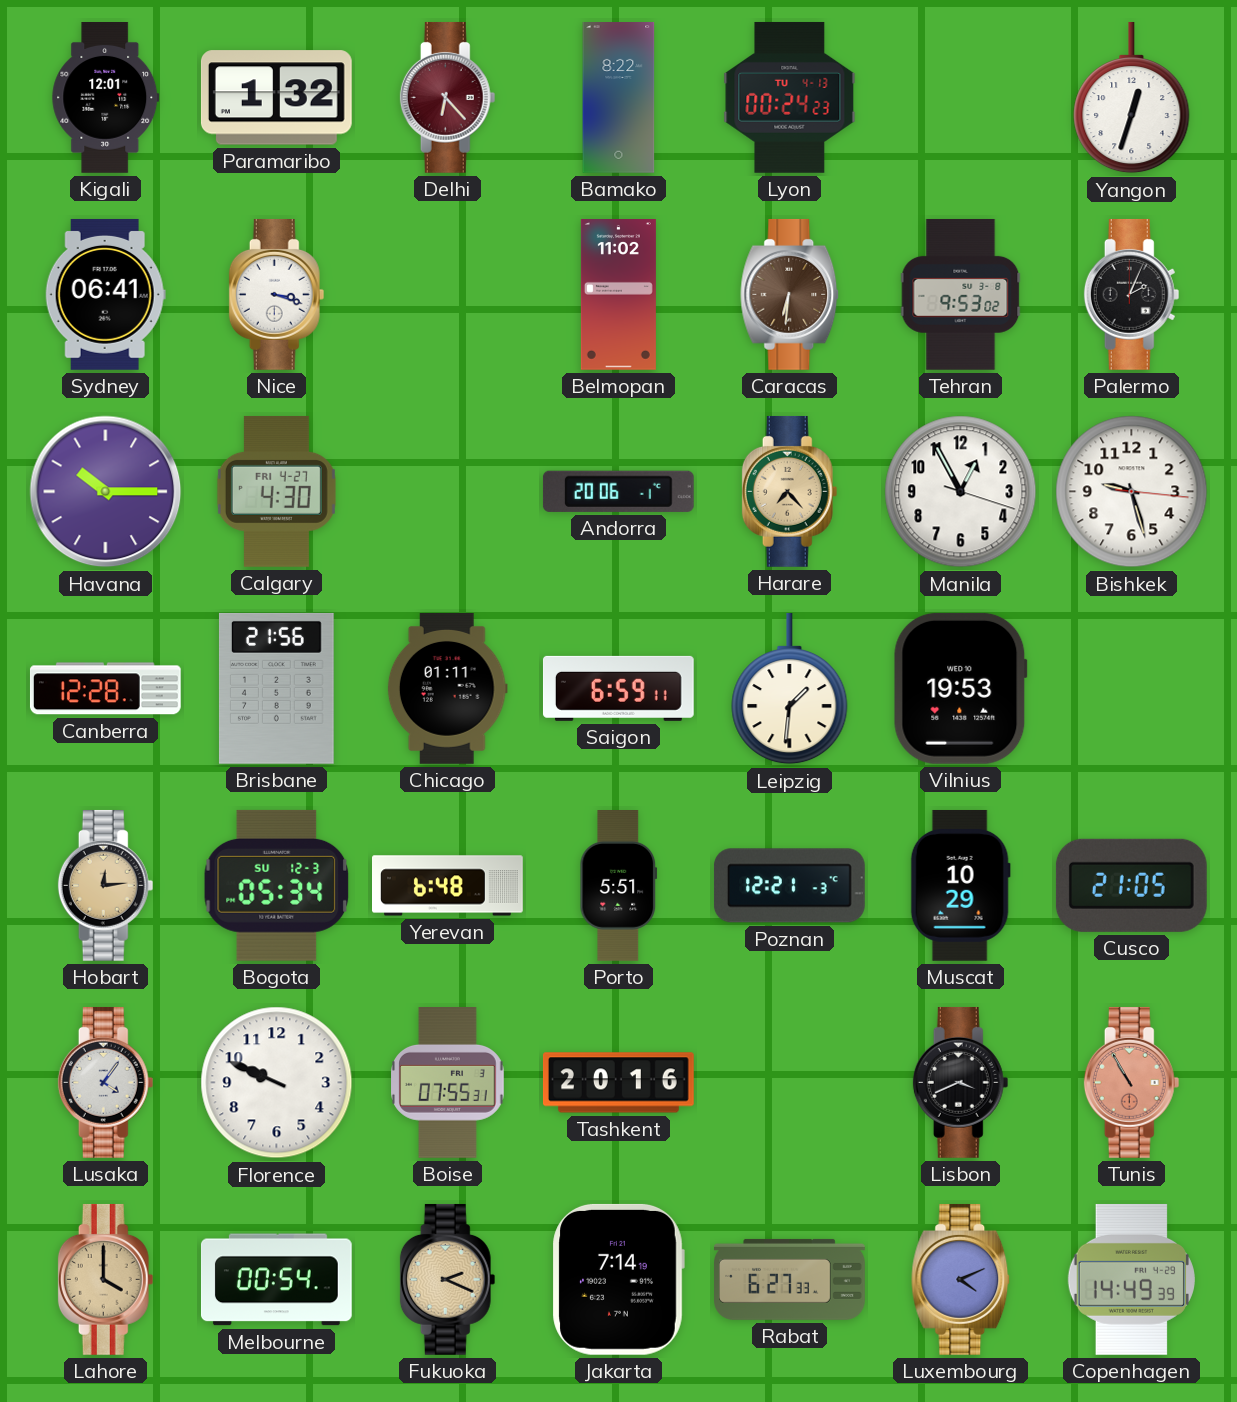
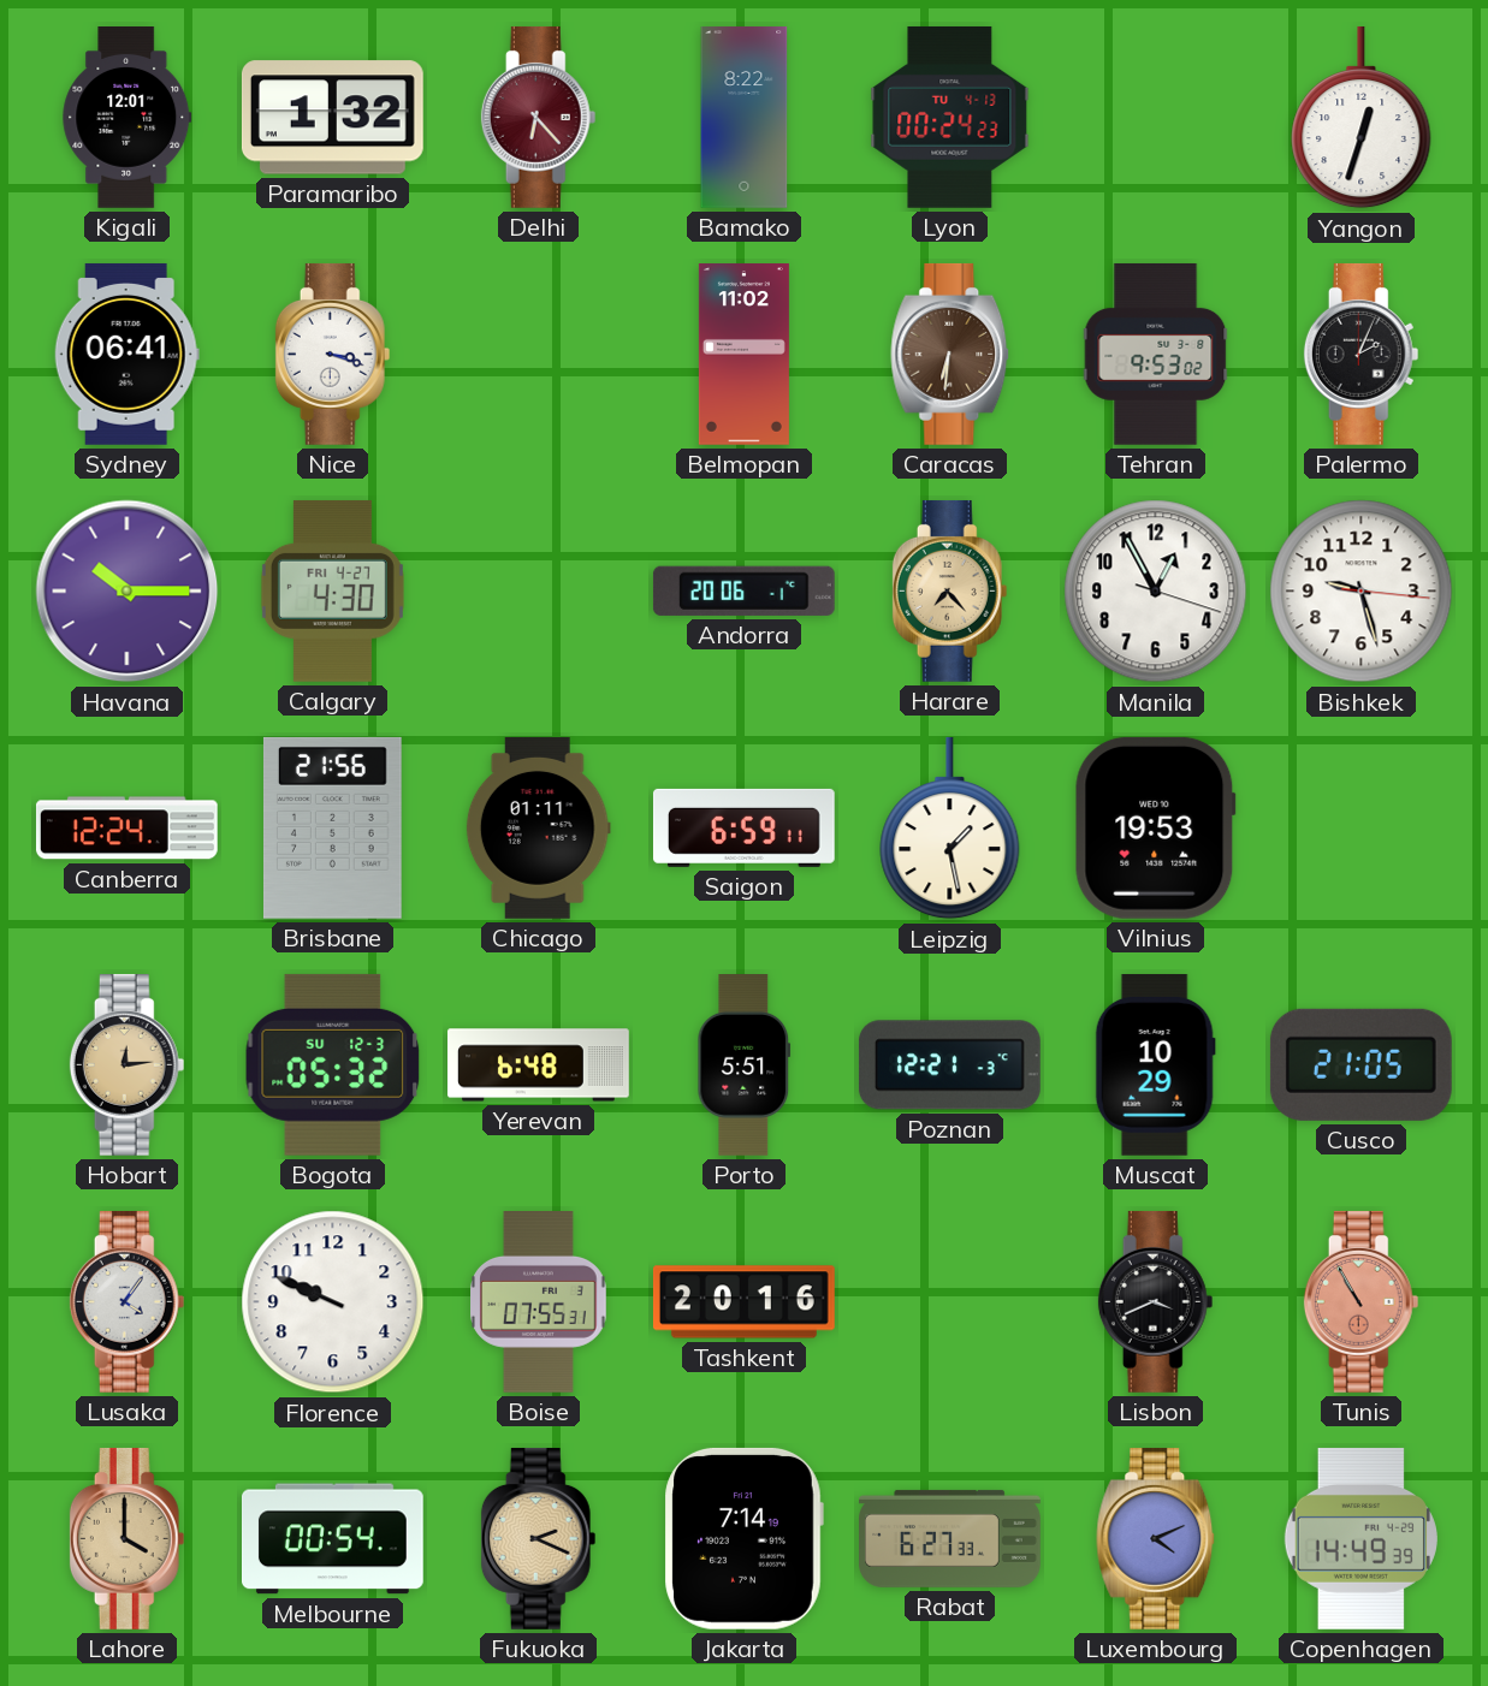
Canberra: 12:28 -> 12:24 (126, 829)
Leipzig: 1:31 -> 1:28 (950, 829)
Bogota: 05:34 -> 05:32 (333, 1064)
